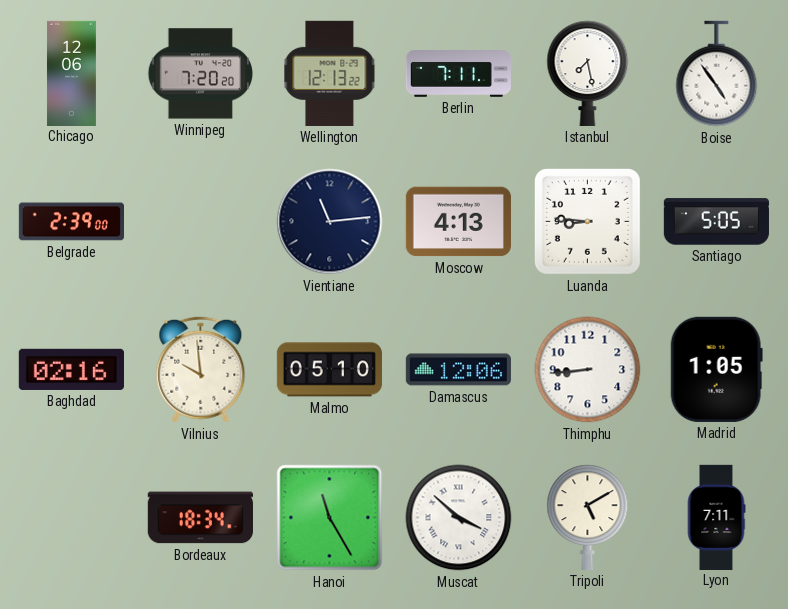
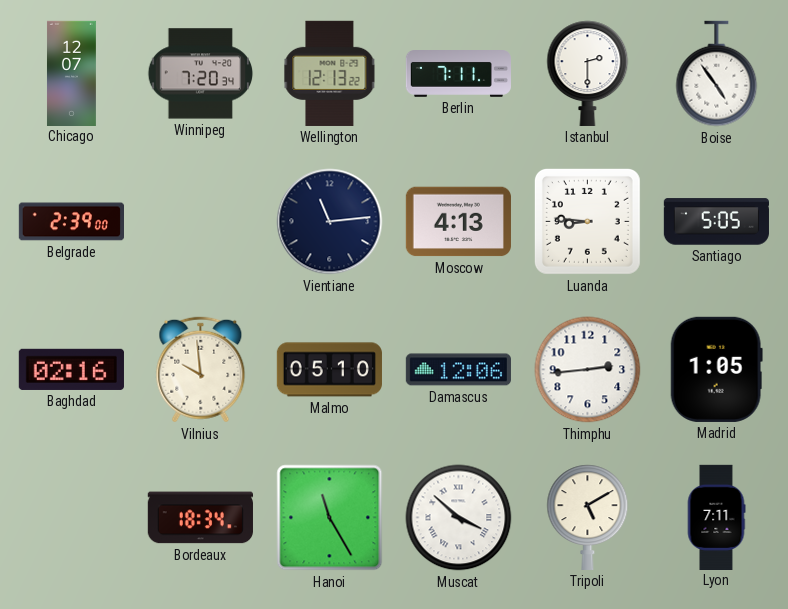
Chicago: 12:06 -> 12:07 (71, 73)
Winnipeg: 7:20:20 -> 7:20:34 (201, 74)
Istanbul: 7:28 -> 2:30 (588, 73)
Thimphu: 8:44 -> 2:44 (588, 370)
